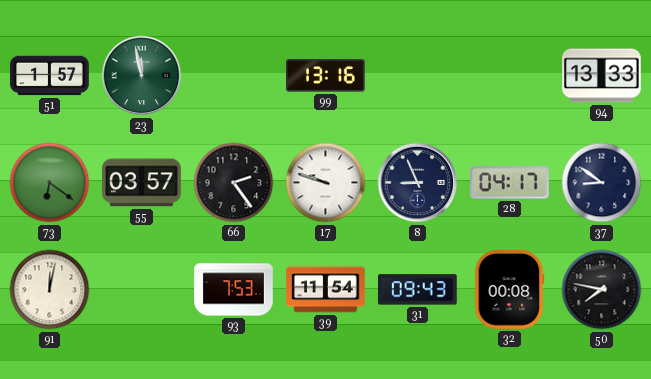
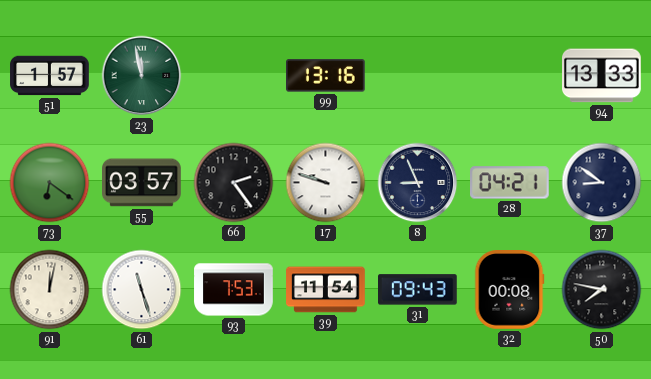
28: 04:17 -> 04:21 (510, 183)
61: none -> 11:27 (142, 290)
